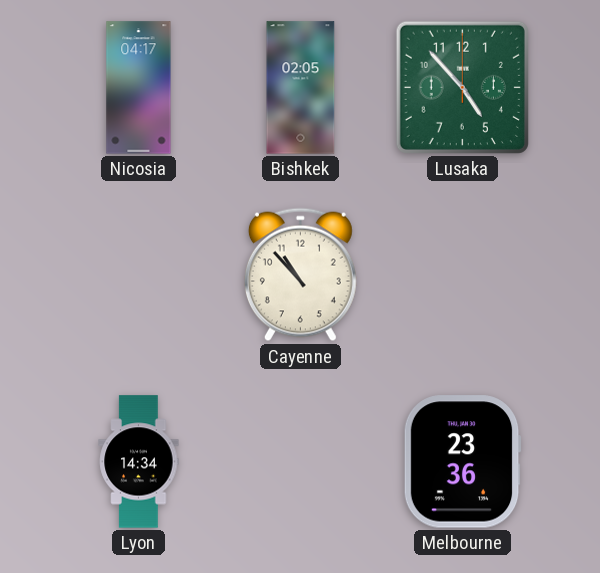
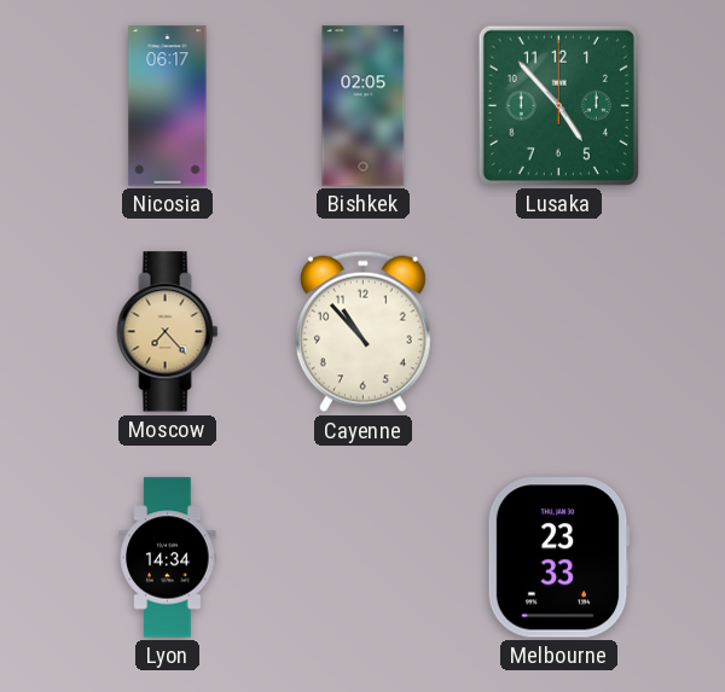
Nicosia: 04:17 -> 06:17 (168, 106)
Moscow: none -> 7:23 (168, 332)
Melbourne: 23:36 -> 23:33 (558, 558)
